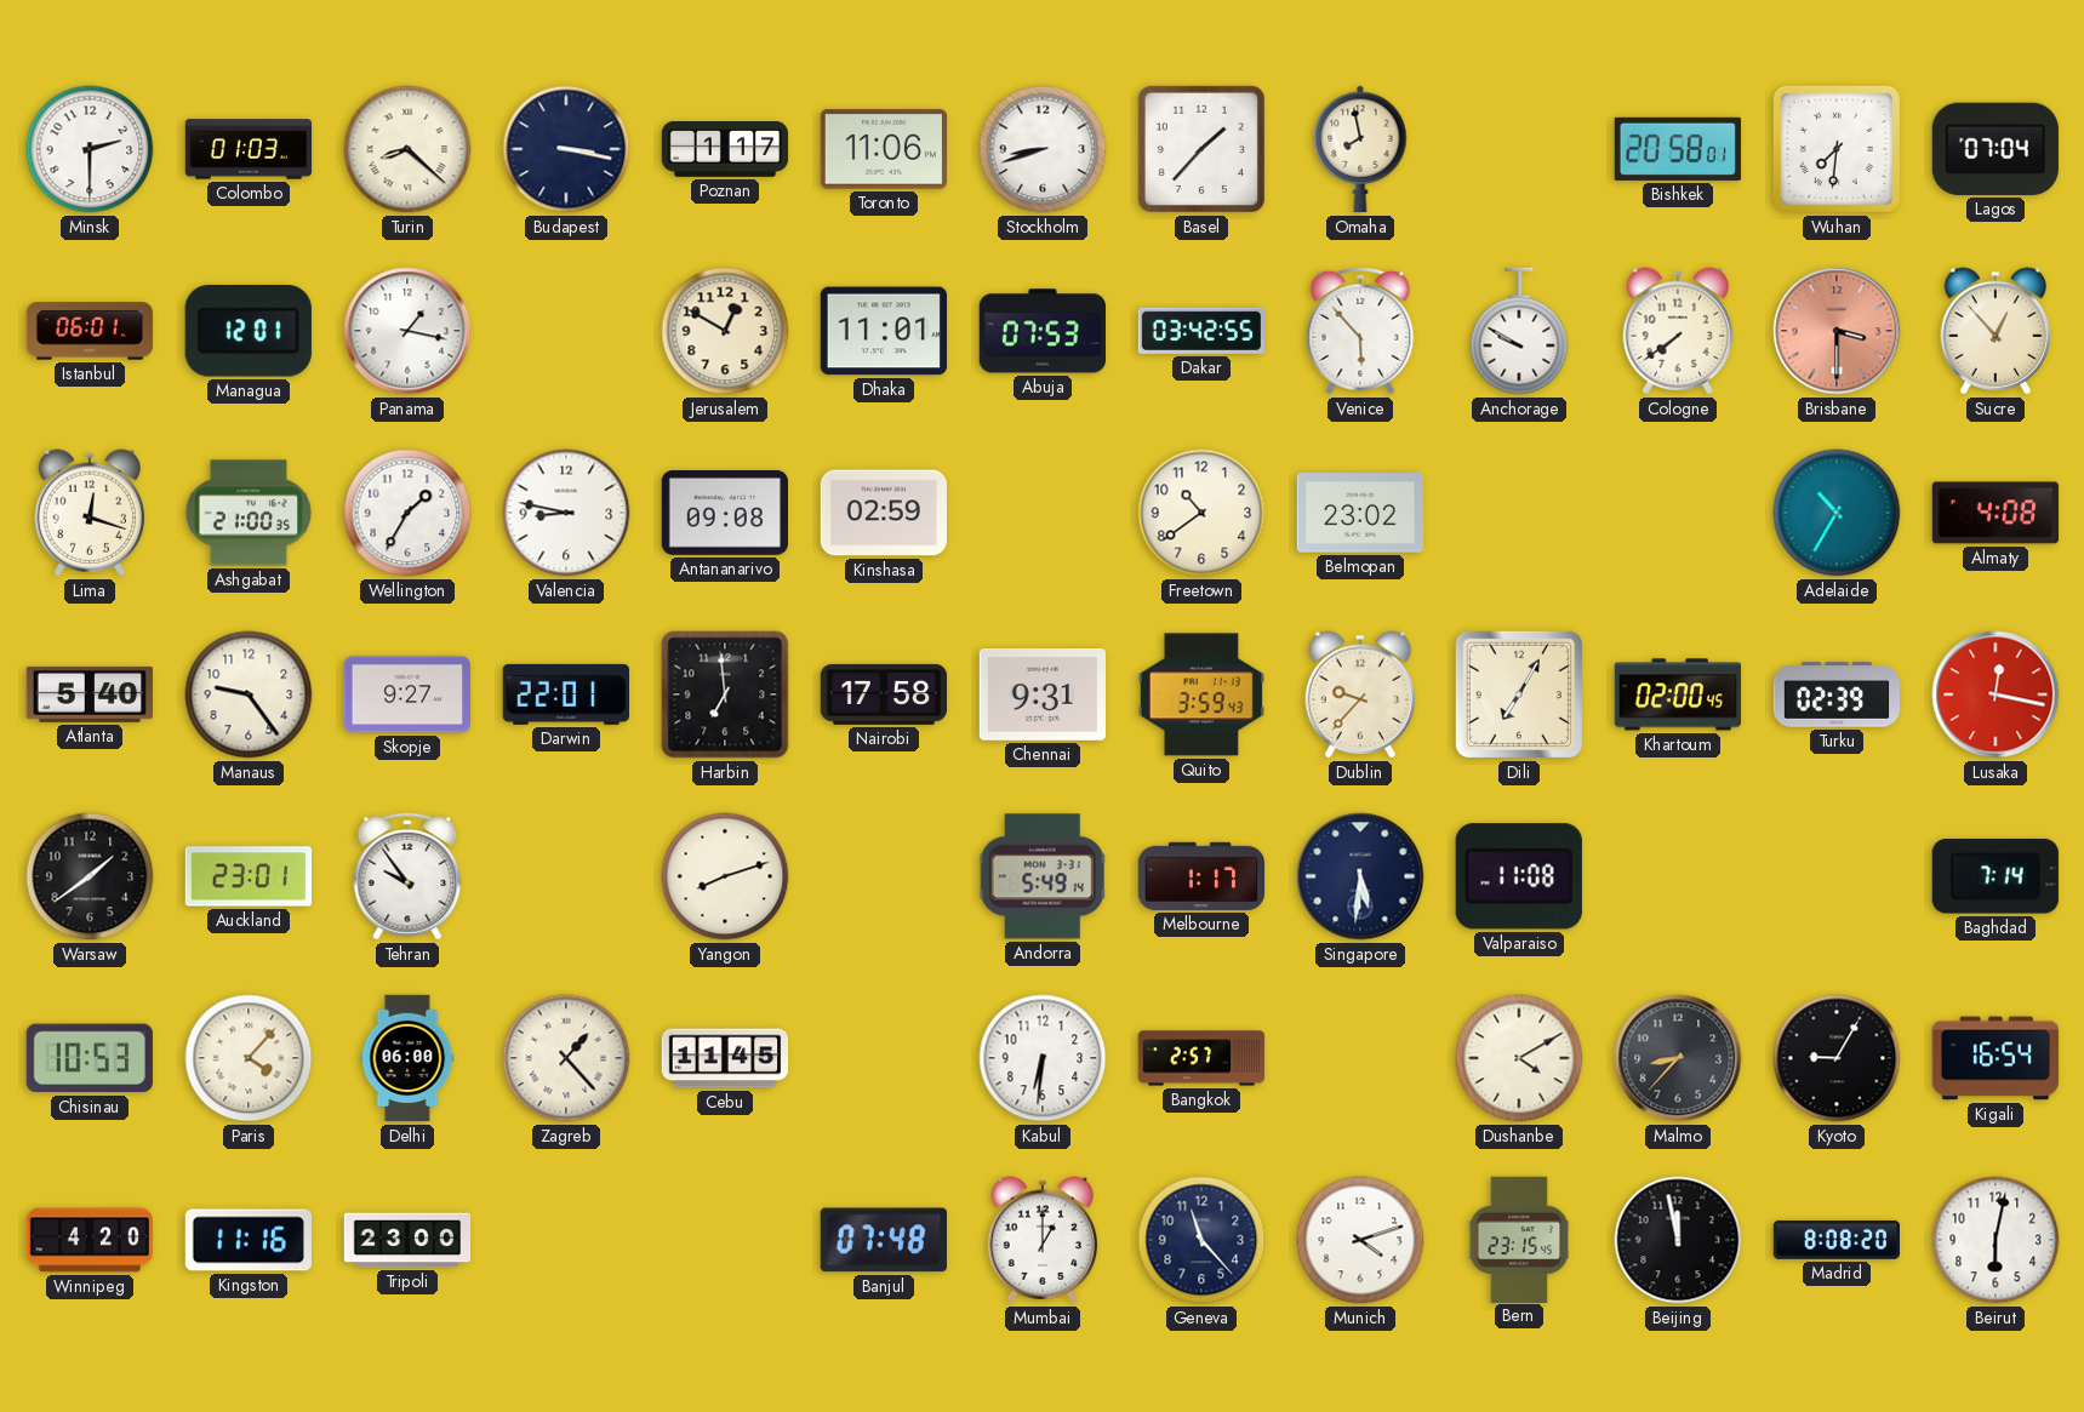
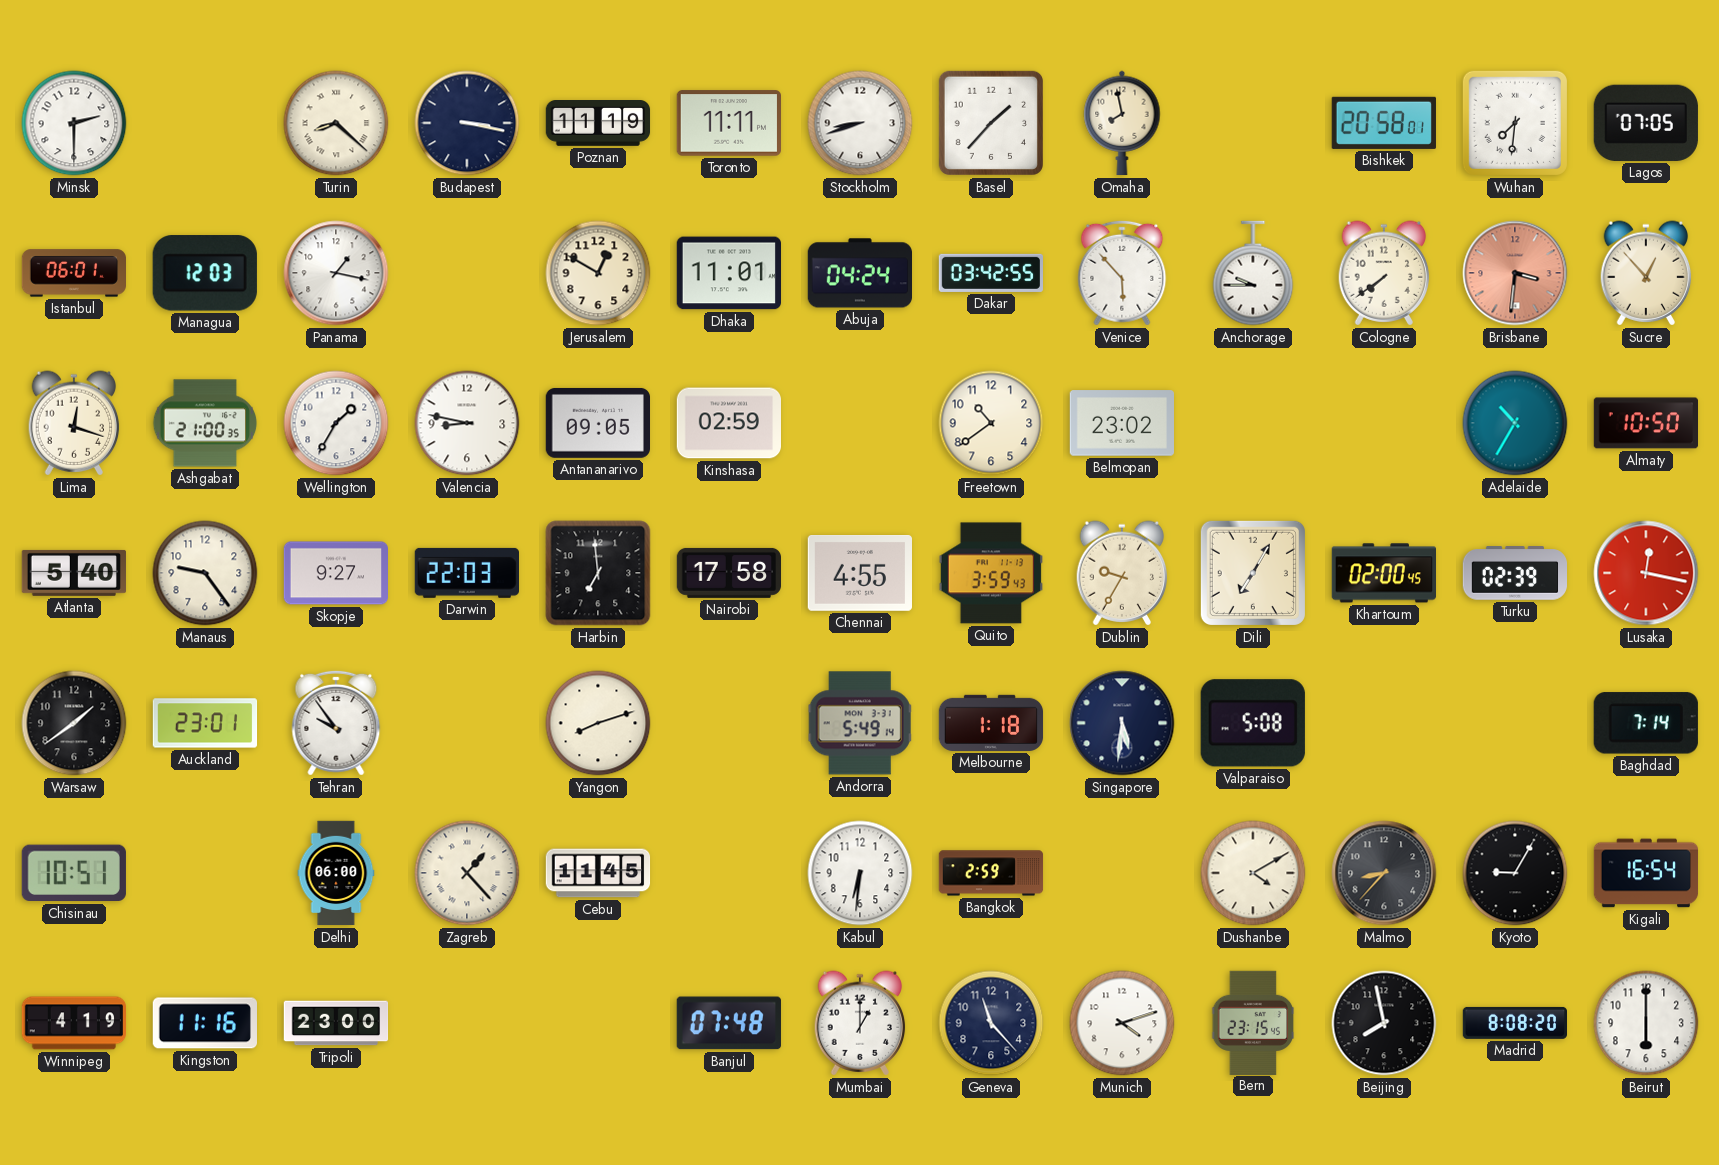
Colombo: 01:03 -> none (249, 149)
Poznan: 1:17 -> 11:19 (598, 124)
Toronto: 11:06 -> 11:11 (728, 123)
Lagos: 07:04 -> 07:05 (1646, 123)
Managua: 12:01 -> 12:03 (205, 273)
Abuja: 07:53 -> 04:24 (859, 273)
Anchorage: 9:50 -> 9:45 (1253, 273)
Brisbane: 3:30 -> 3:31 (1515, 273)
Antananarivo: 09:08 -> 09:05 (597, 423)
Almaty: 4:08 -> 10:50 (1646, 423)
Darwin: 22:01 -> 22:03 (466, 573)
Chennai: 9:31 -> 4:55 (859, 574)
Dublin: 9:37 -> 9:35 (1122, 573)
Melbourne: 1:17 -> 1:18 (991, 723)
Valparaiso: 11:08 -> 5:08 (1253, 723)
Chisinau: 10:53 -> 10:51 (74, 873)
Paris: 4:07 -> none (249, 1058)
Bangkok: 2:57 -> 2:59 (991, 873)
Winnipeg: 4:20 -> 4:19 (73, 1023)
Beijing: 11:58 -> 7:58 (1384, 1023)
Beirut: 6:02 -> 6:00 (1646, 1023)
